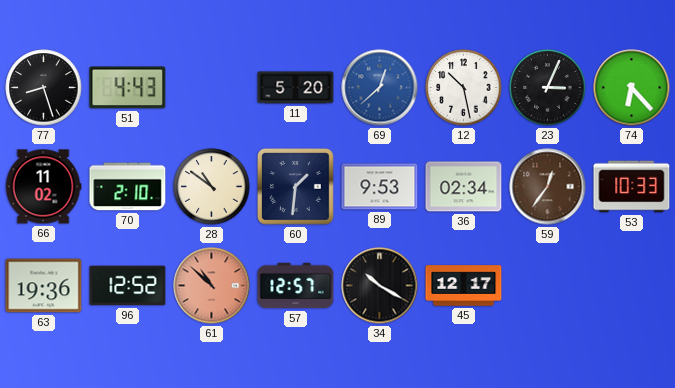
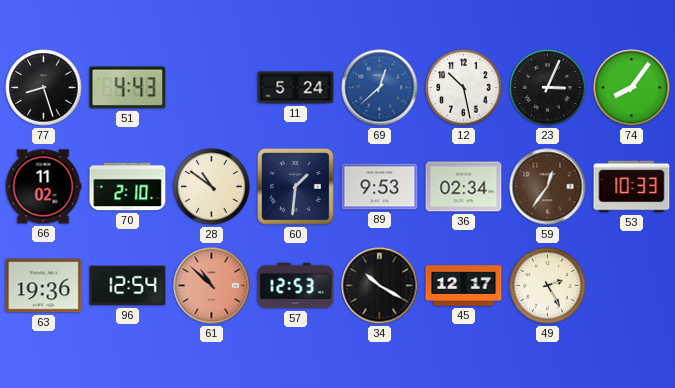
11: 5:20 -> 5:24 (296, 88)
74: 6:23 -> 8:06 (632, 88)
96: 12:52 -> 12:54 (128, 286)
57: 12:57 -> 12:53 (296, 286)
49: none -> 2:25 (548, 286)
